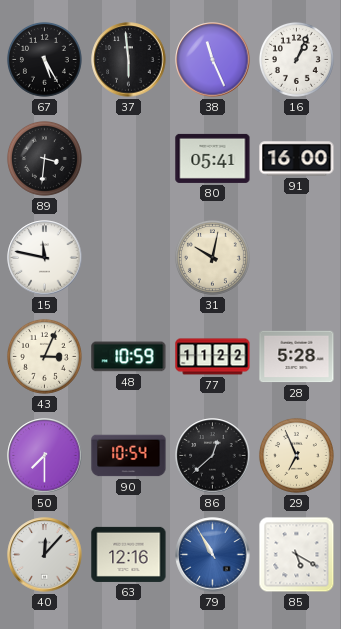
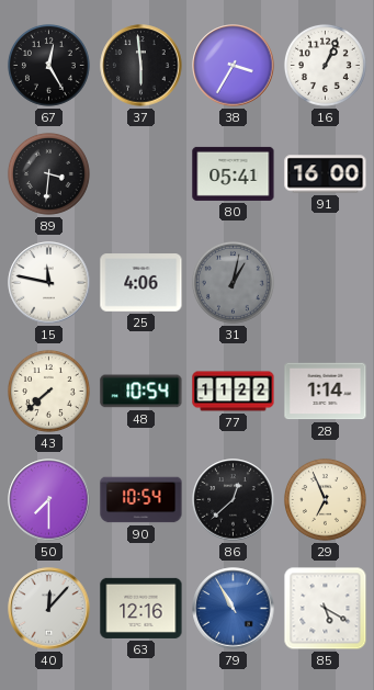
67: 5:25 -> 12:25 (48, 65)
38: 11:26 -> 3:35 (234, 66)
25: none -> 4:06 (141, 283)
31: 10:02 -> 1:02 (233, 282)
31 dial: cream -> grey (233, 282)
43: 3:04 -> 7:38 (48, 391)
48: 10:59 -> 10:54 (141, 392)
28: 5:28 -> 1:14 (326, 392)
